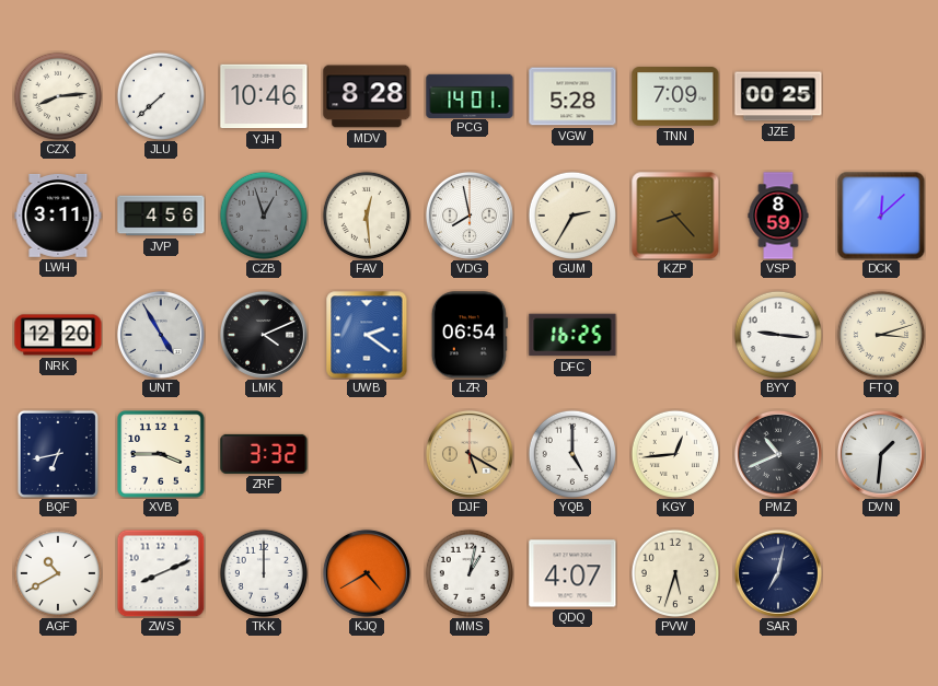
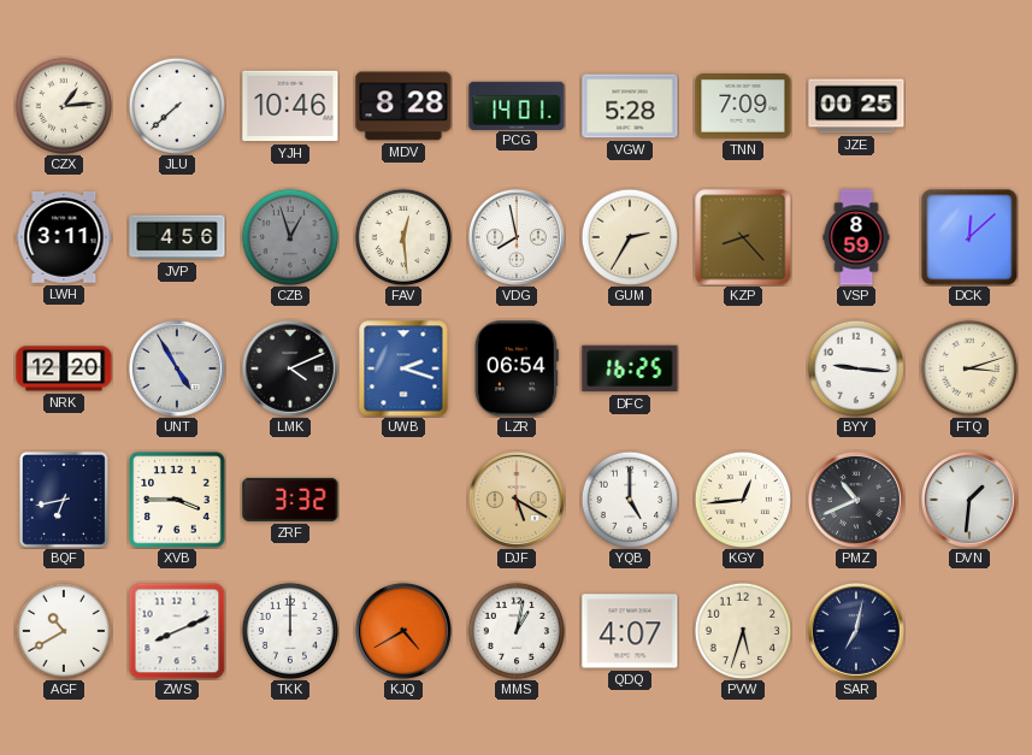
CZX: 8:14 -> 1:14 (63, 105)
UWB: 2:21 -> 2:18 (403, 368)
